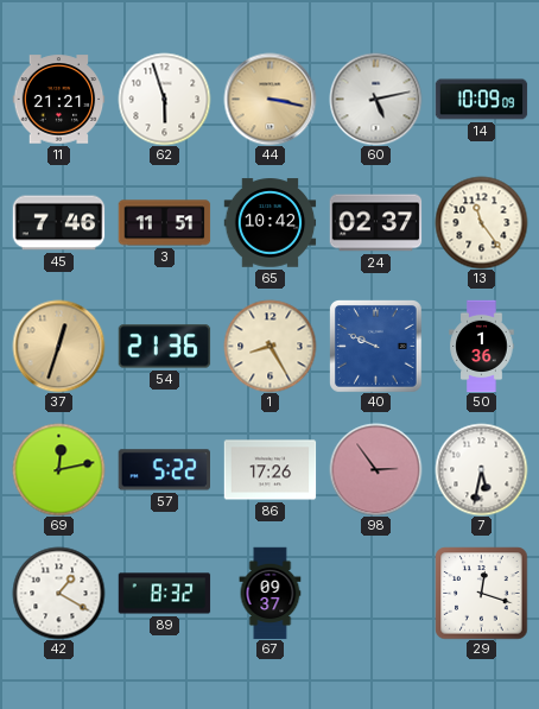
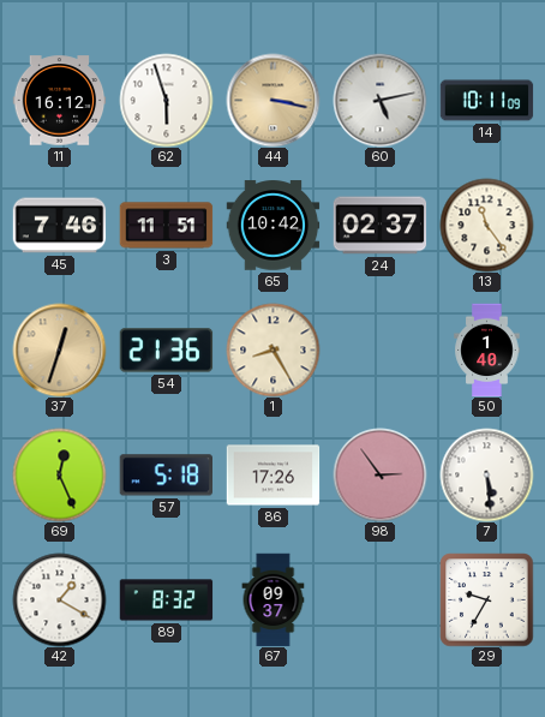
11: 21:21 -> 16:12 (59, 101)
14: 10:09 -> 10:11 (486, 101)
40: 9:49 -> none (376, 347)
50: 1:36 -> 1:40 (487, 349)
69: 12:13 -> 12:26 (59, 474)
57: 5:22 -> 5:18 (166, 476)
7: 5:32 -> 5:29 (486, 474)
29: 12:18 -> 9:35 (486, 599)
